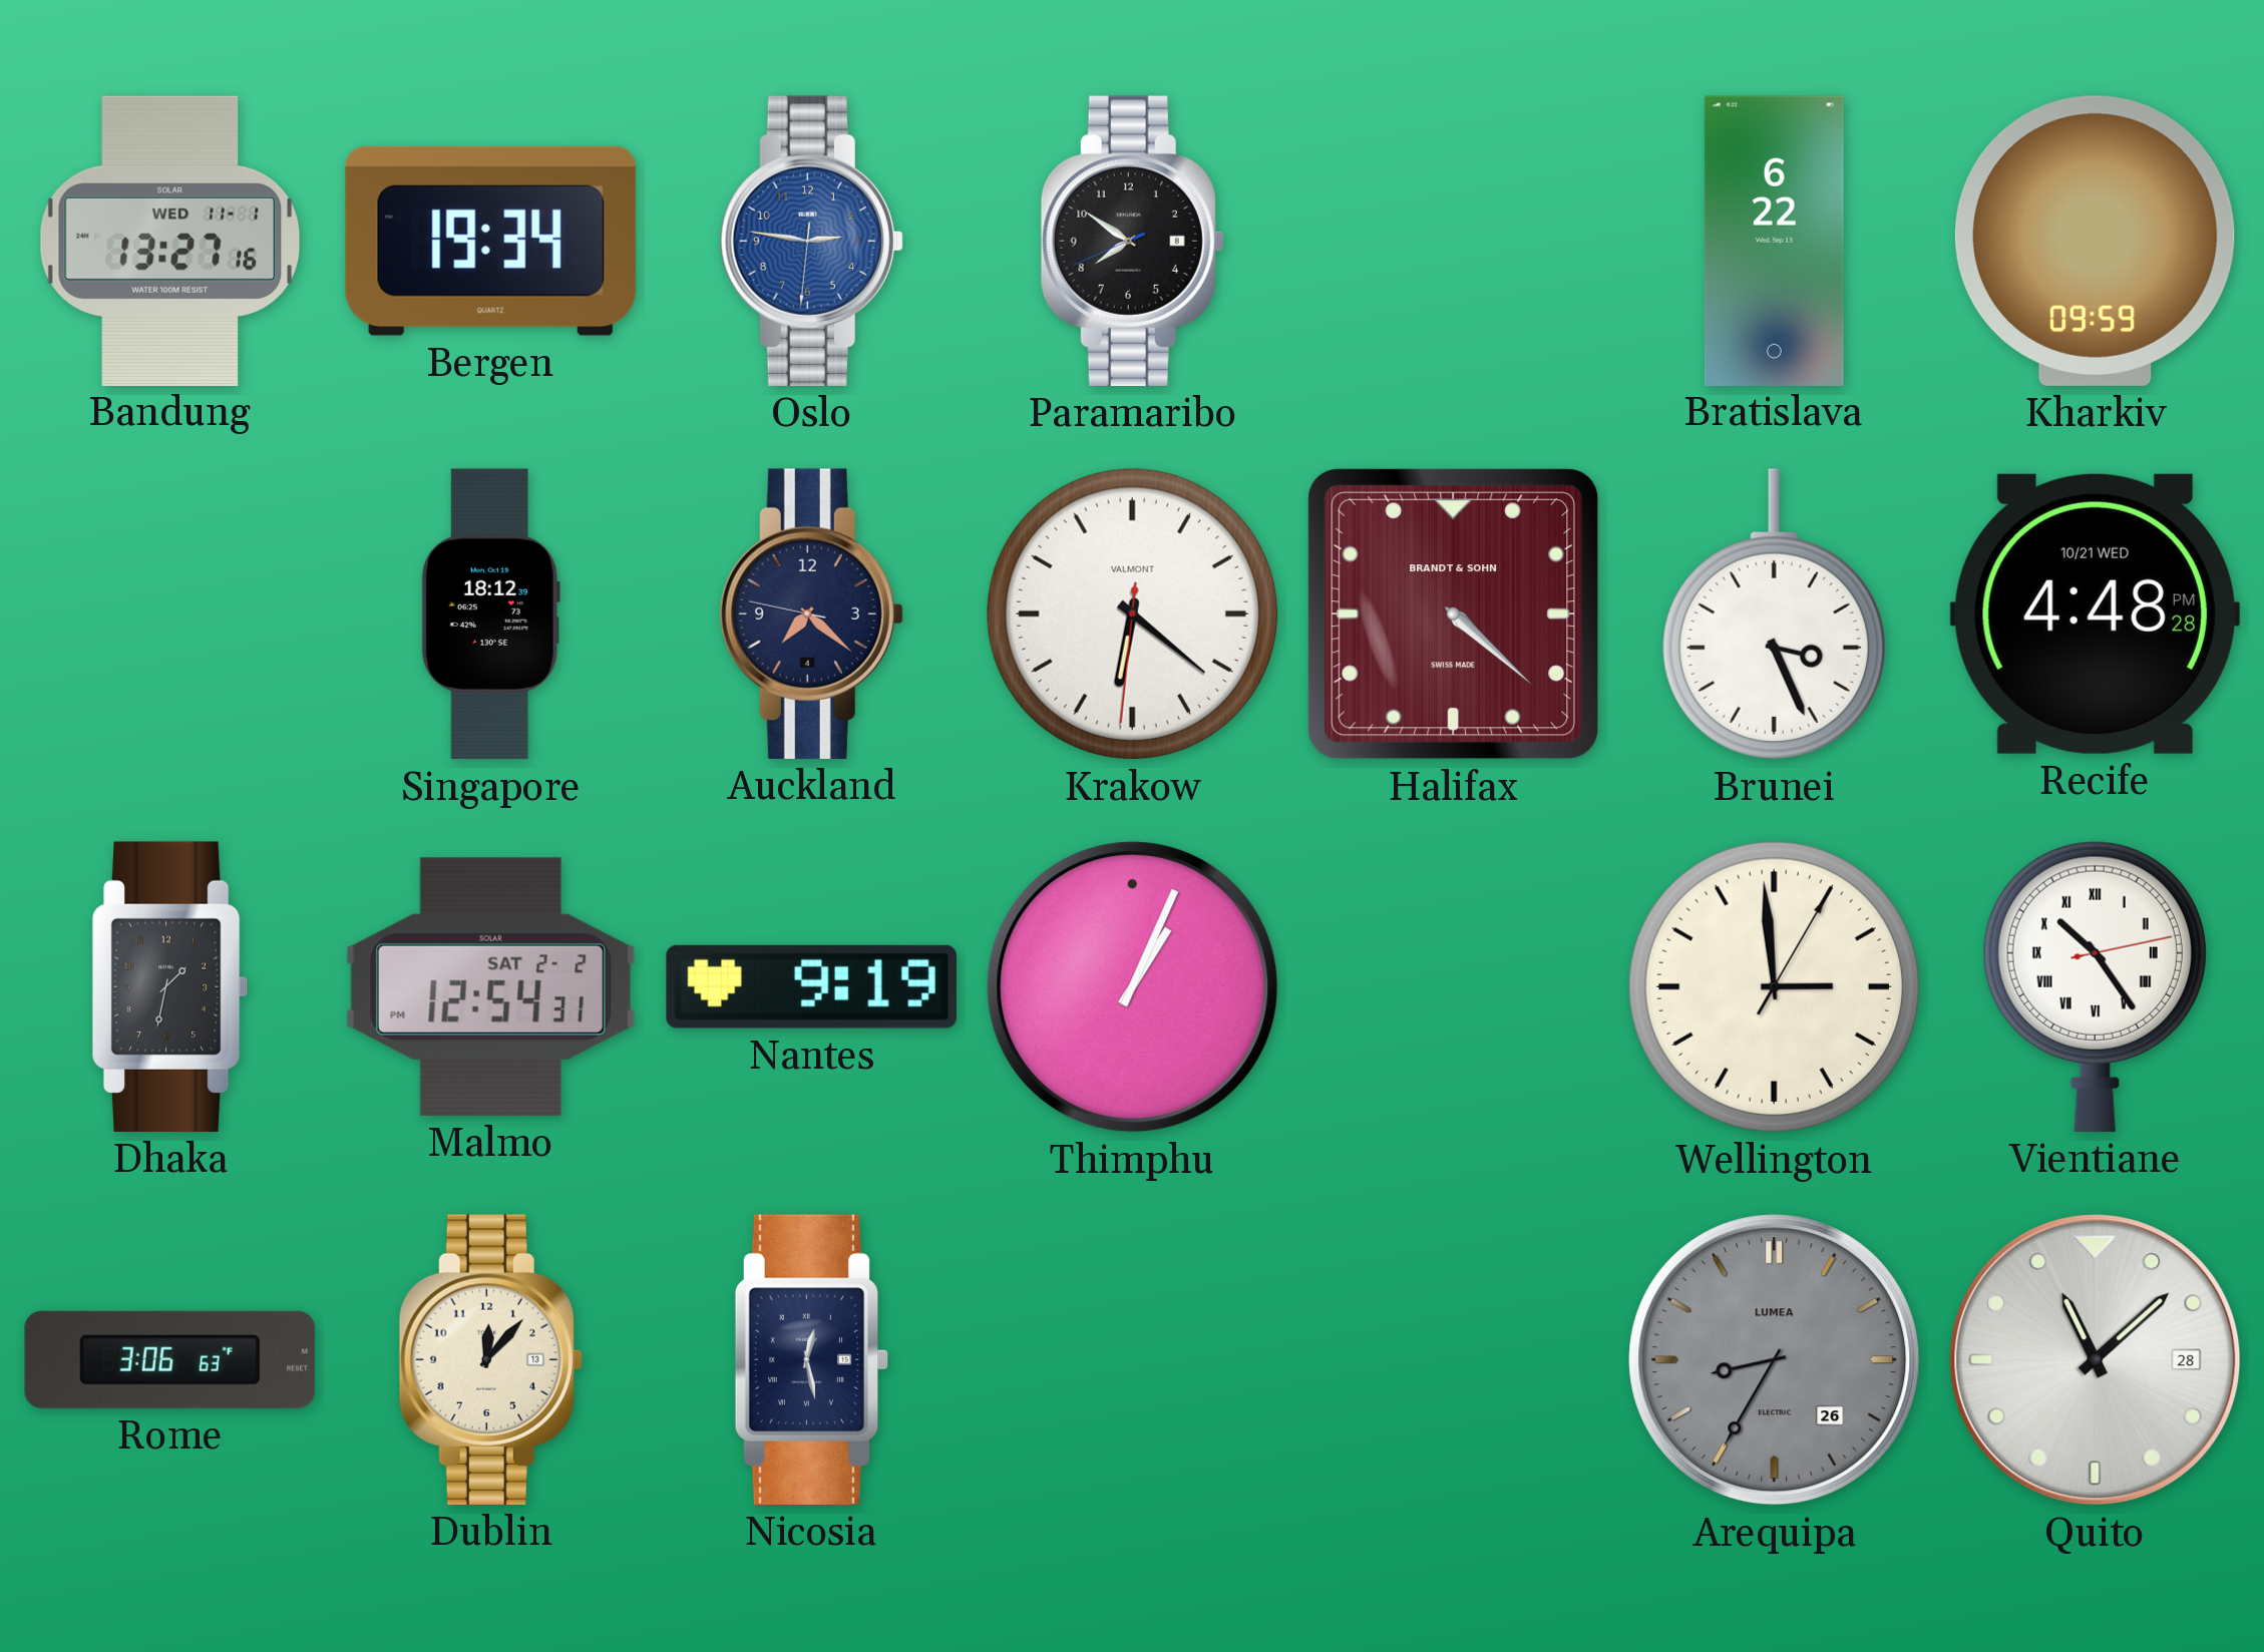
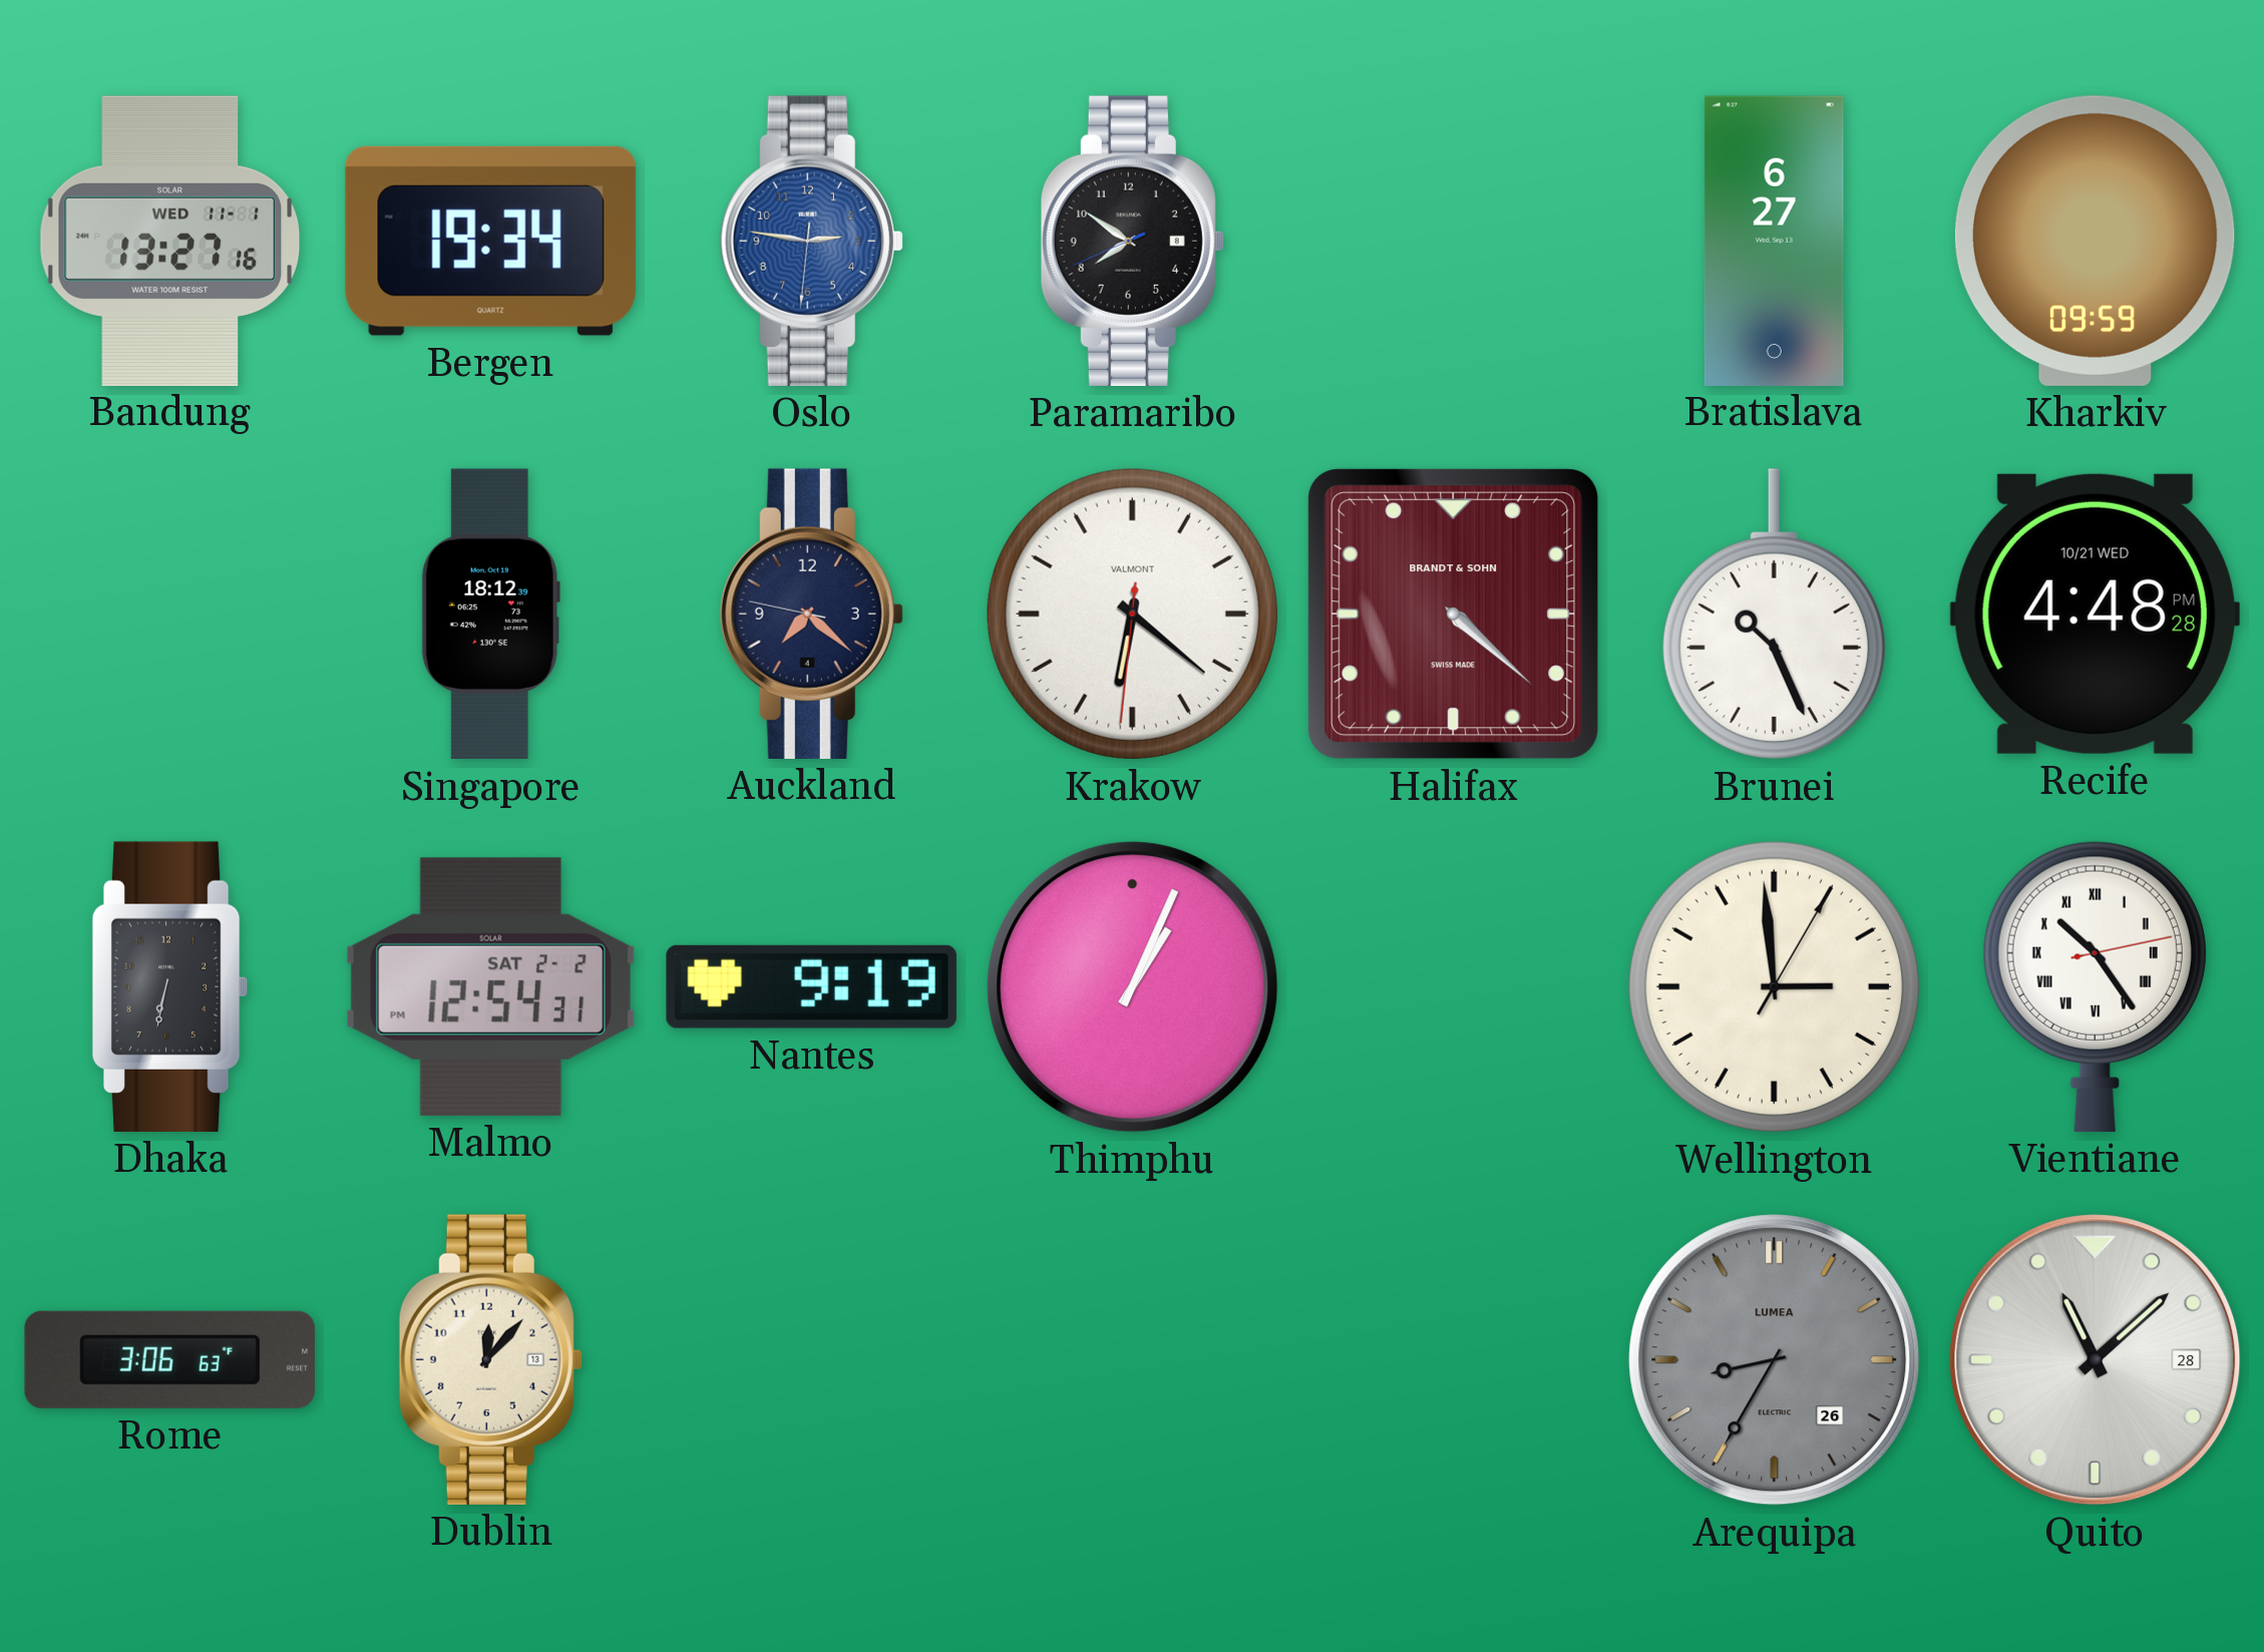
Bratislava: 6:22 -> 6:27 (1774, 241)
Brunei: 3:26 -> 10:26 (1774, 614)
Dhaka: 1:32 -> 6:32 (170, 986)
Nicosia: 12:28 -> none (812, 1359)
